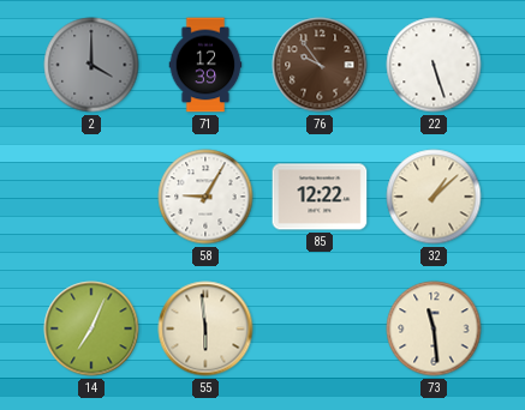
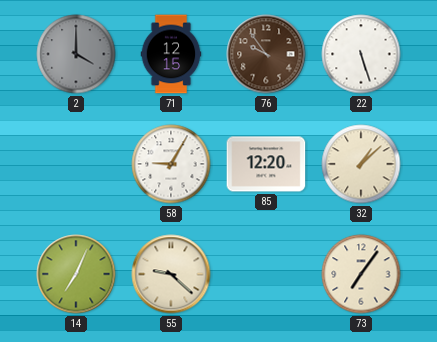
71: 12:39 -> 12:15 (171, 54)
85: 12:22 -> 12:20 (266, 164)
55: 5:59 -> 9:22 (171, 274)
73: 11:29 -> 7:06 (361, 274)
